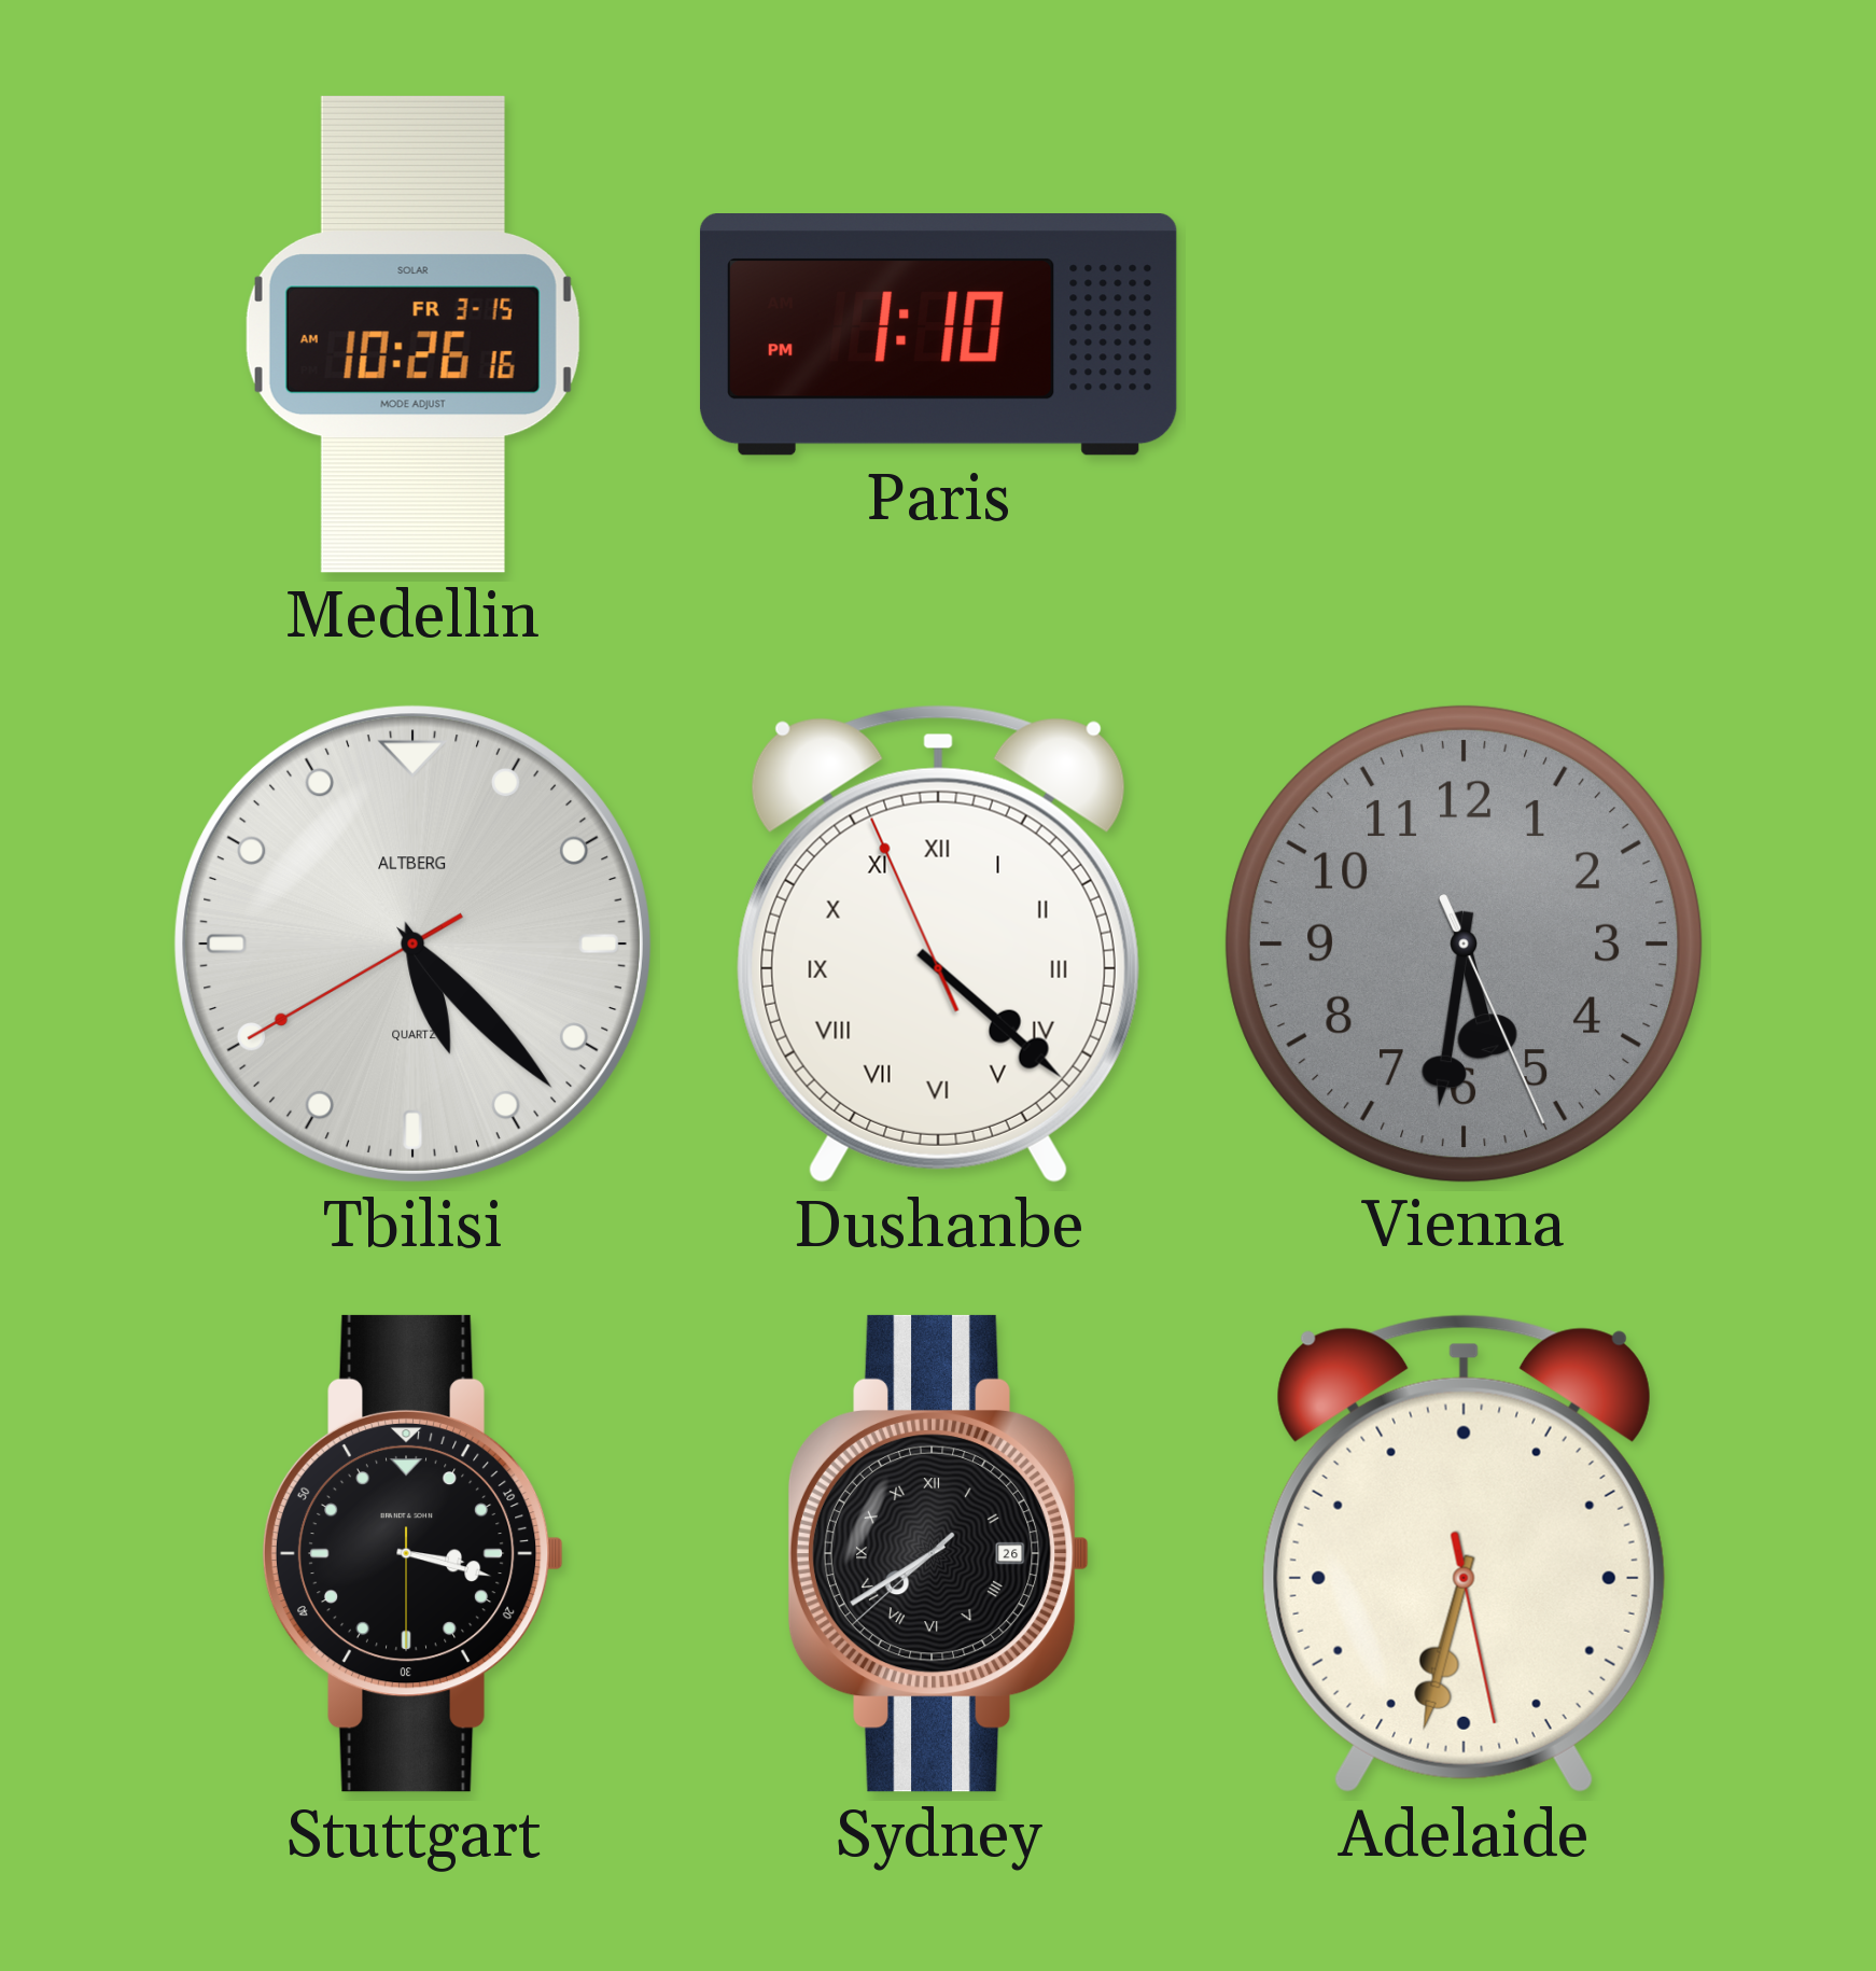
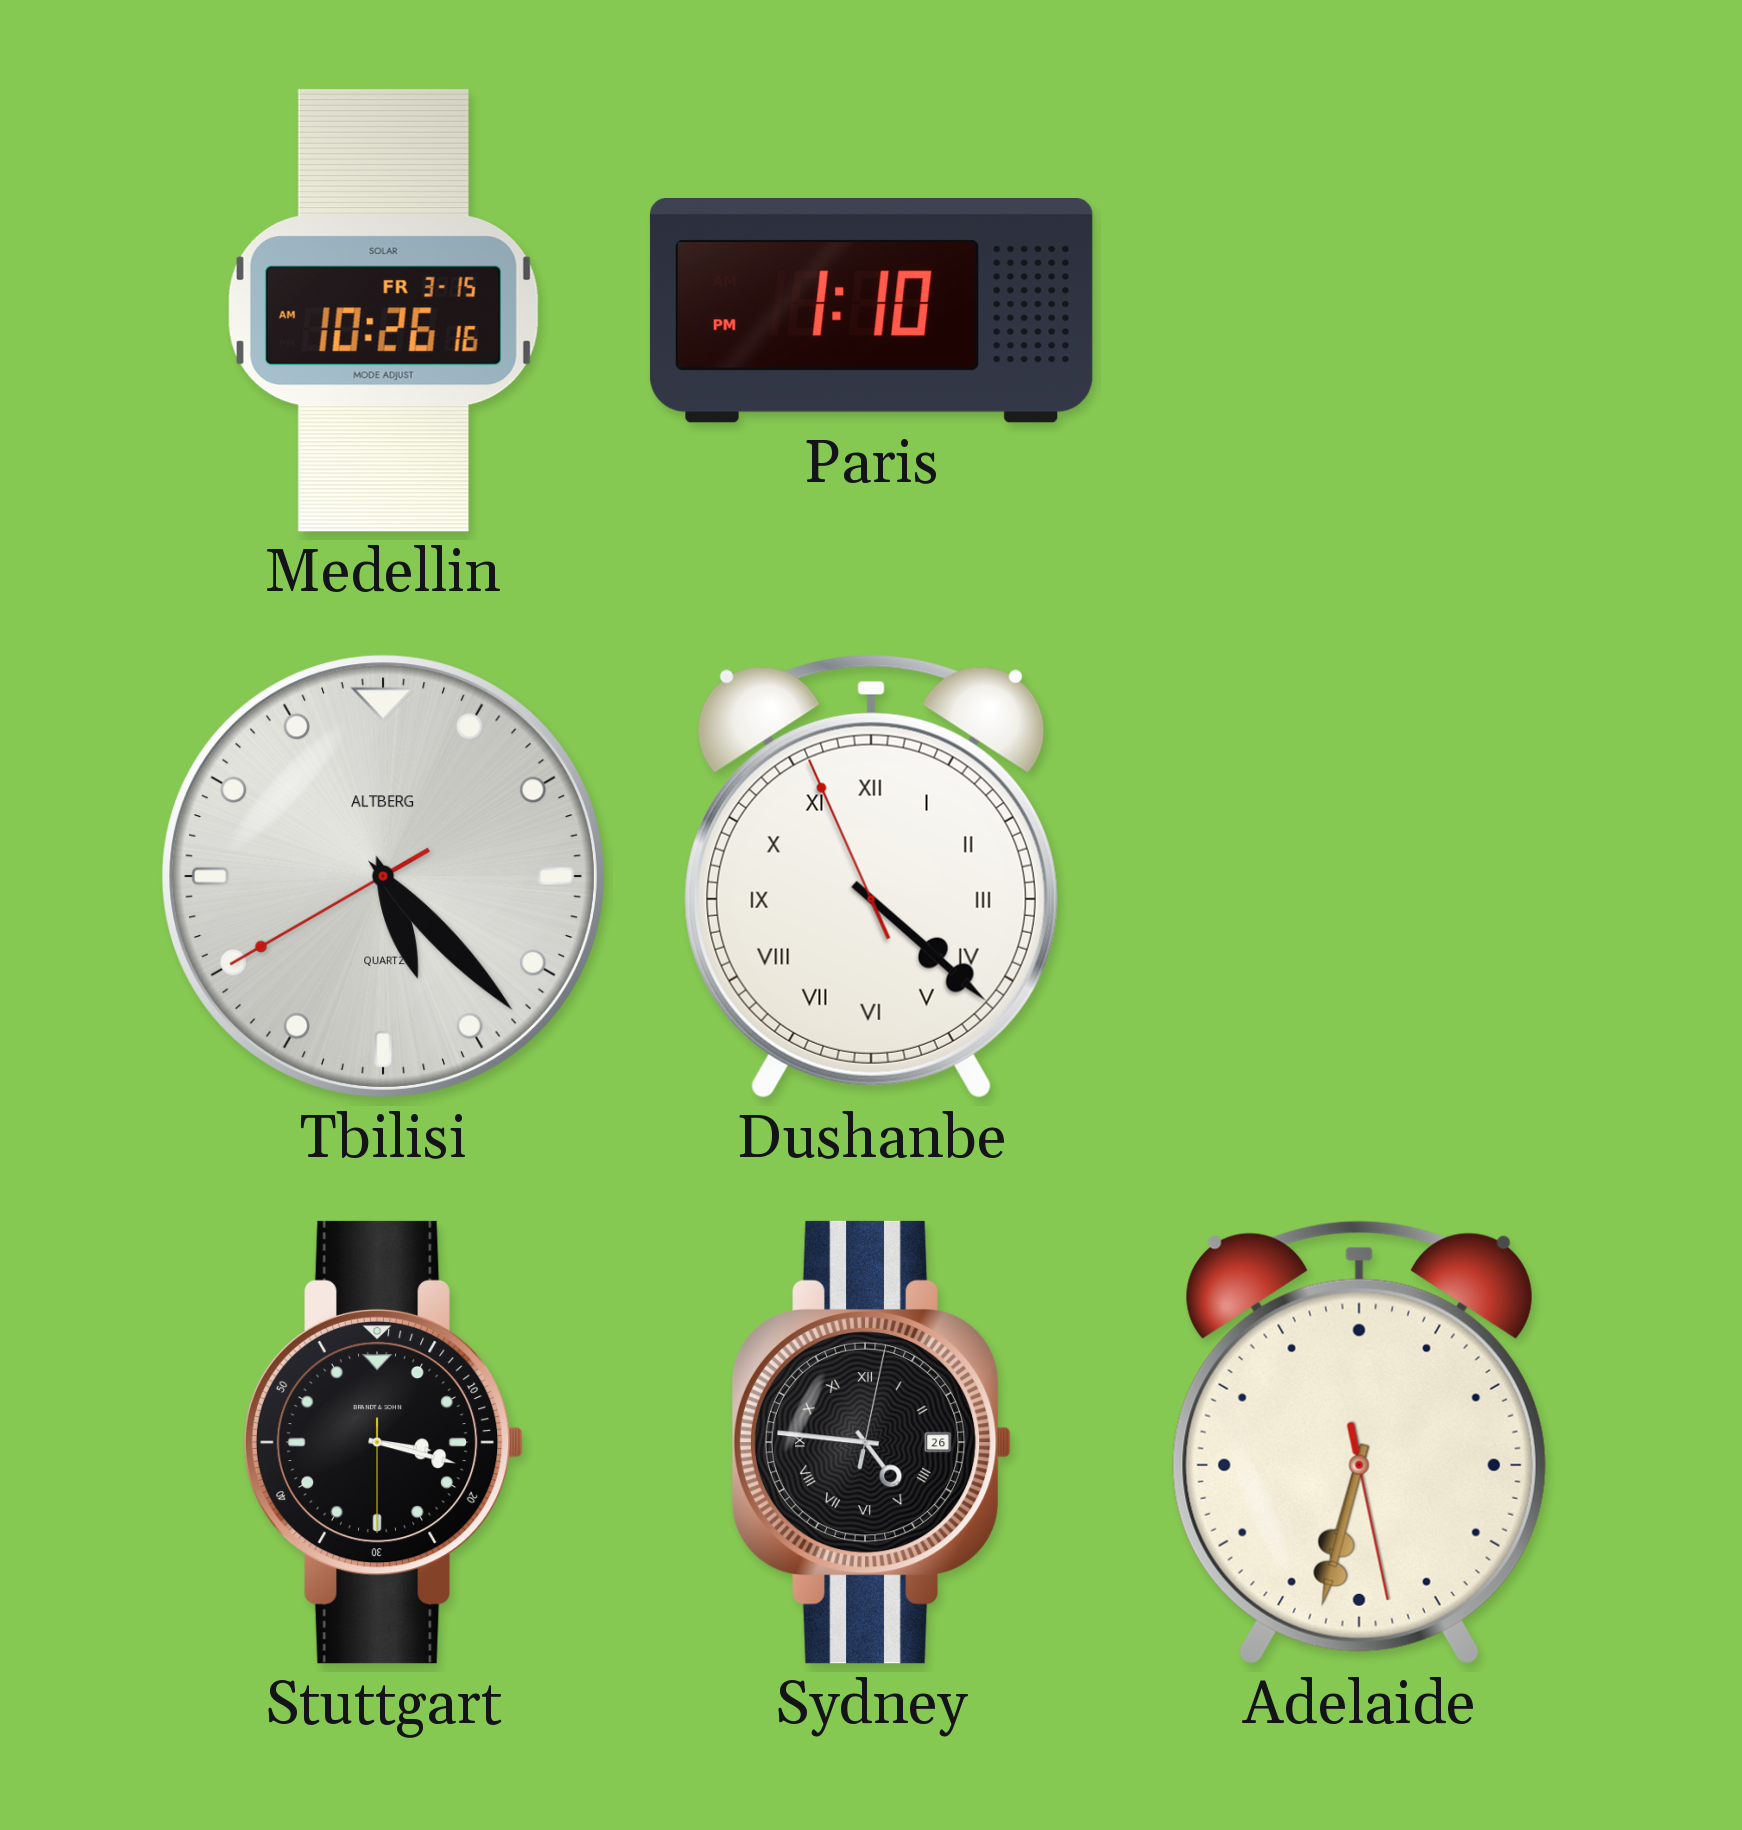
Vienna: 5:31 -> none (1464, 943)
Sydney: 7:39 -> 4:46 (872, 1442)
